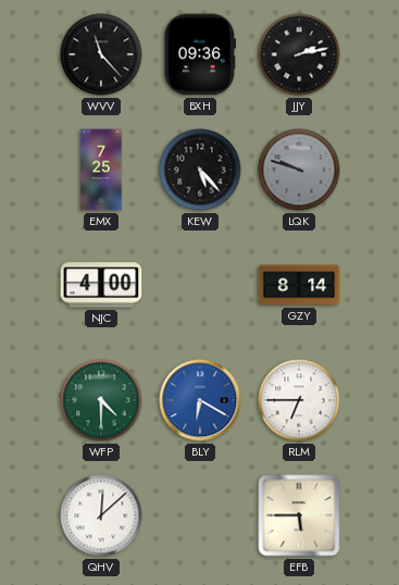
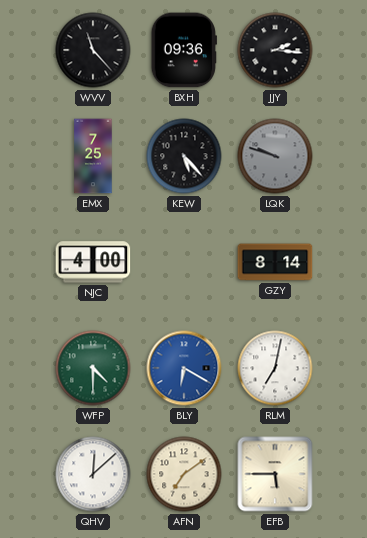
JJY: 2:13 -> 2:16 (275, 50)
RLM: 6:45 -> 7:02 (275, 368)
AFN: none -> 7:09 (184, 474)
